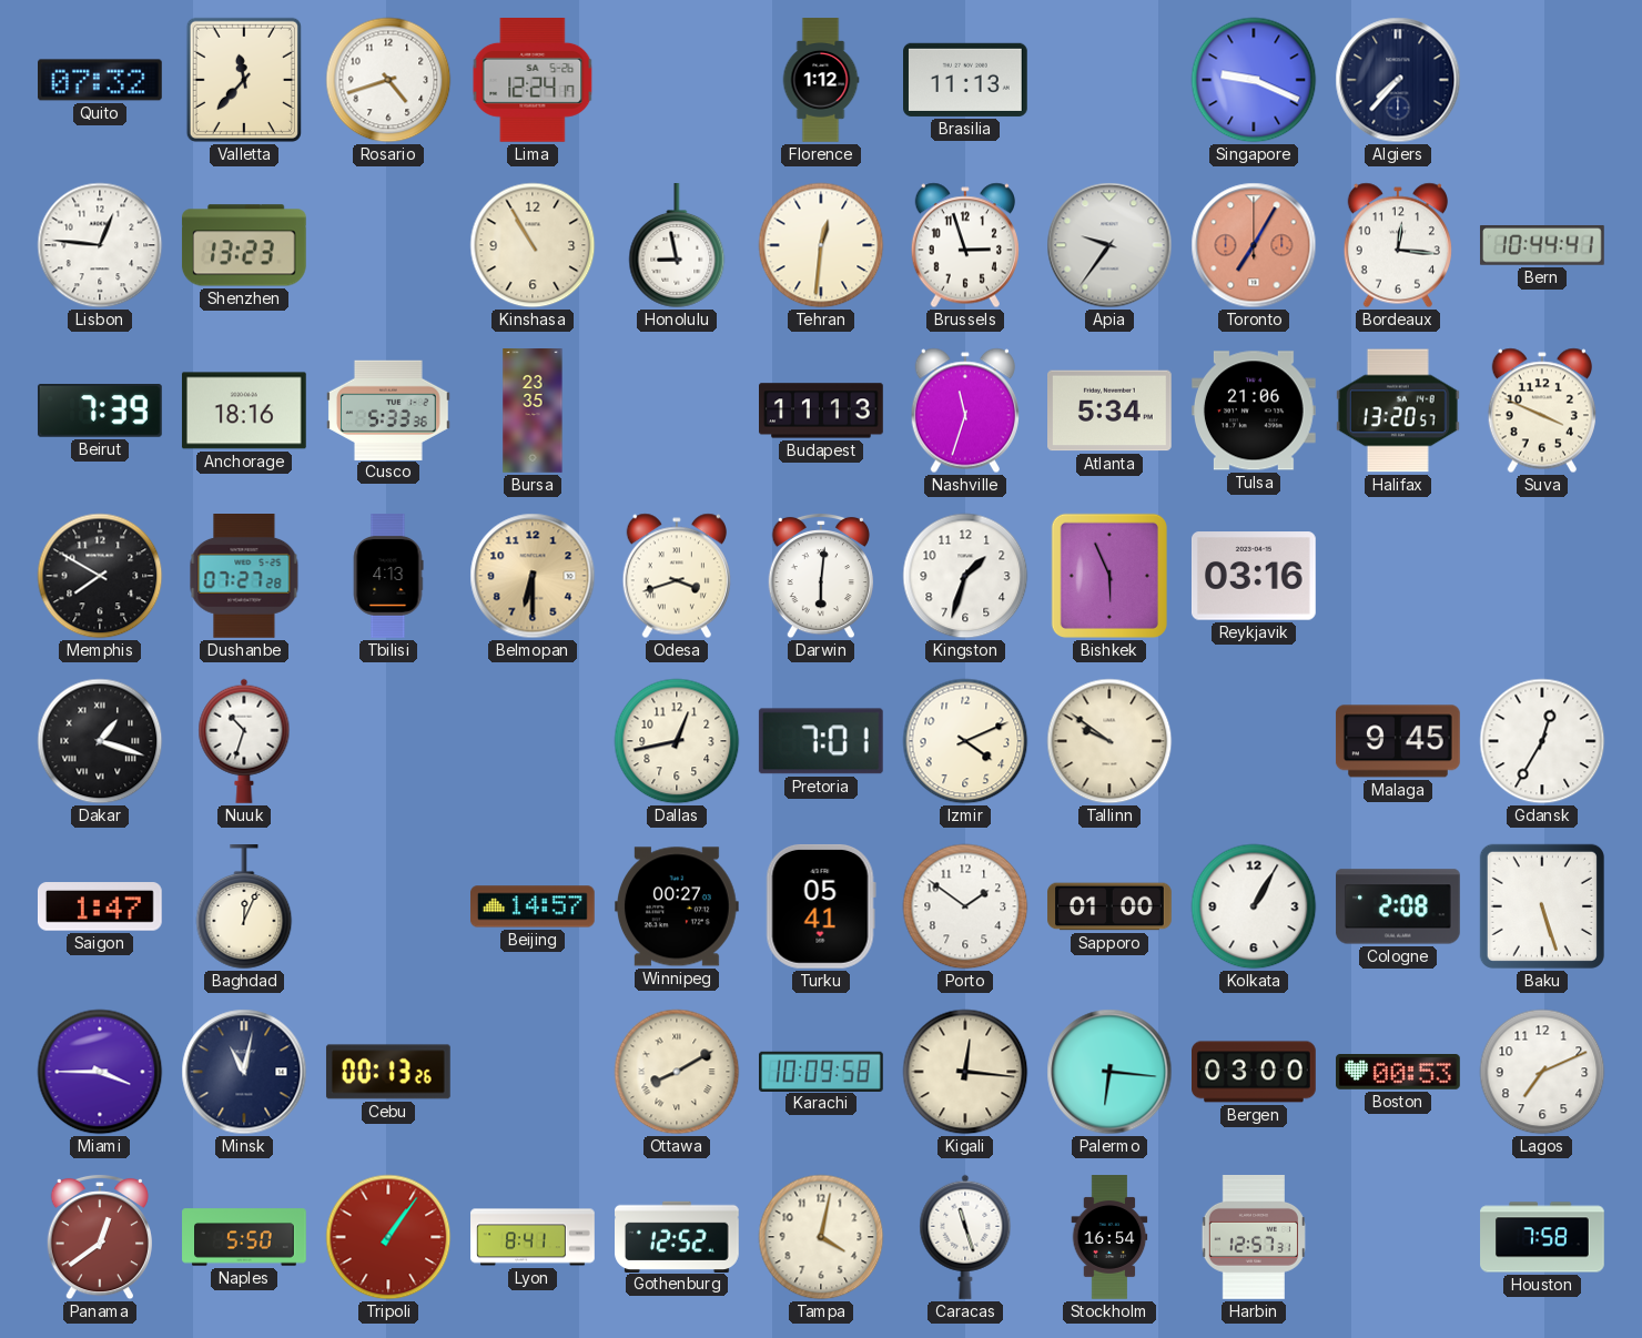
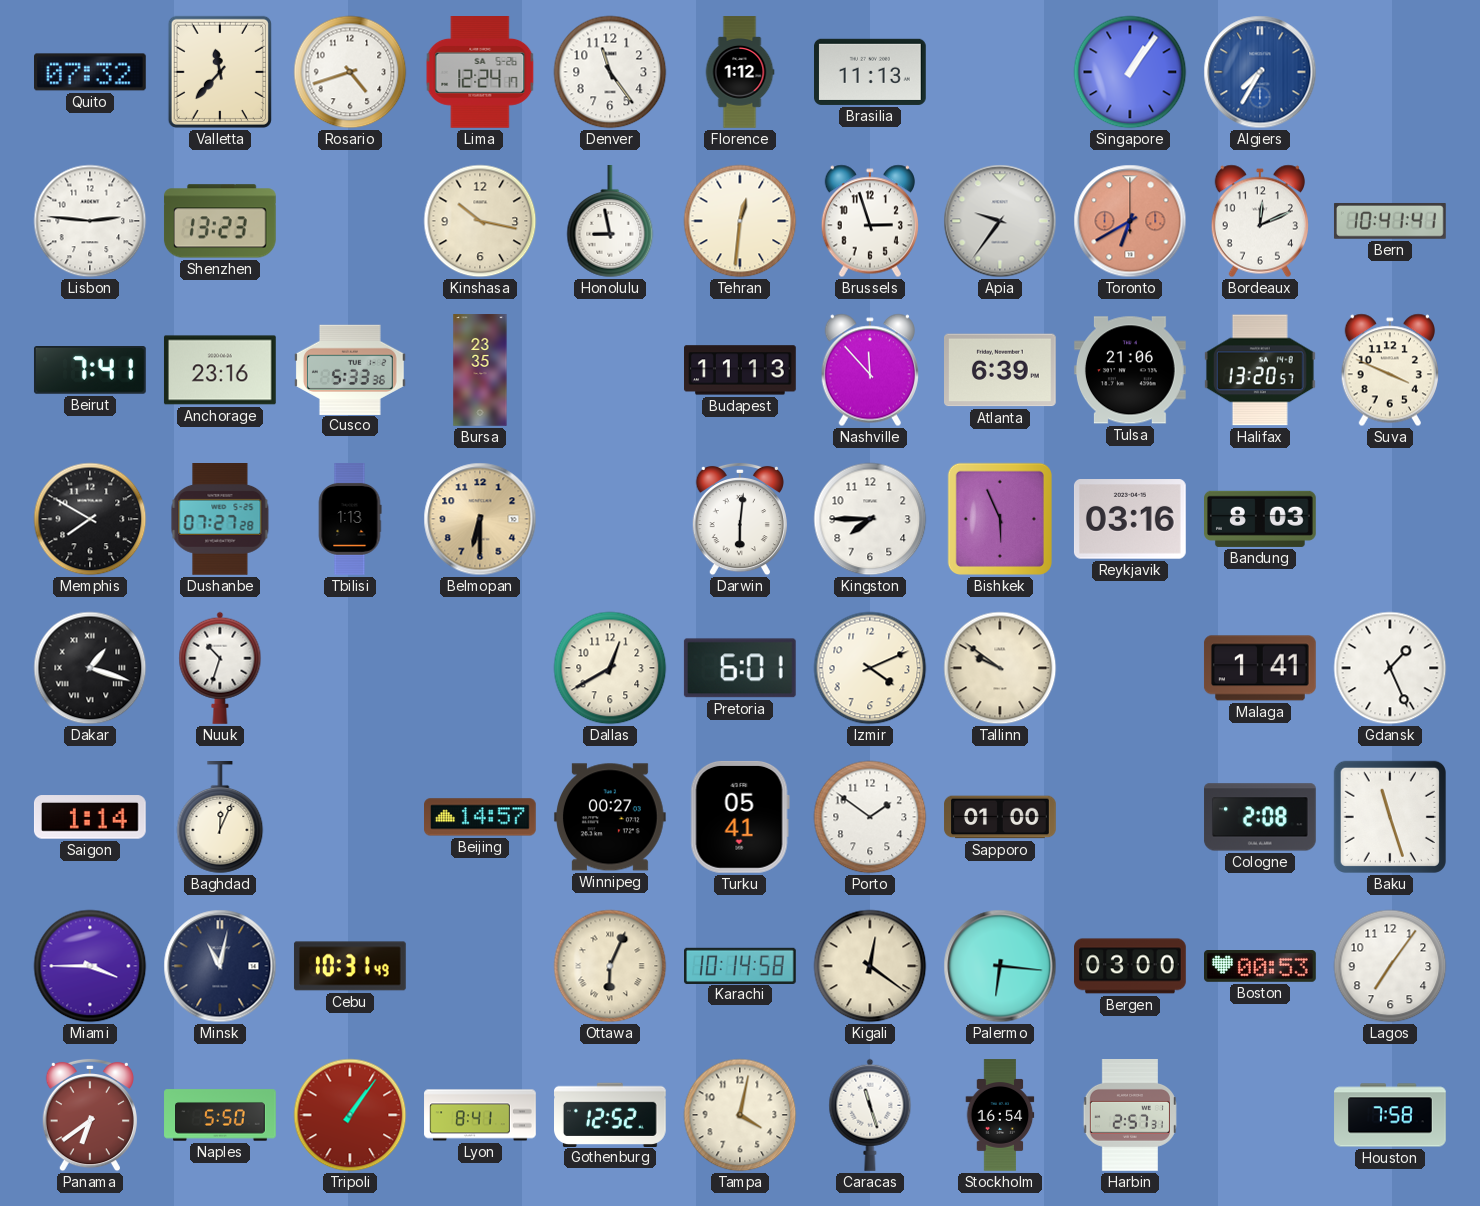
Denver: none -> 11:24 (610, 72)
Singapore: 9:19 -> 1:06 (1130, 72)
Algiers: 7:37 -> 7:35 (1260, 72)
Algiers dial: navy -> blue (1260, 72)
Lisbon: 12:46 -> 2:46 (90, 221)
Kinshasa: 10:55 -> 10:17 (480, 221)
Toronto: 7:05 -> 6:40 (1130, 221)
Bordeaux: 12:16 -> 12:11 (1260, 221)
Bern: 10:44 -> 10:41 (1390, 221)
Beirut: 7:39 -> 7:41 (90, 371)
Anchorage: 18:16 -> 23:16 (220, 370)
Nashville: 11:33 -> 11:53 (870, 370)
Atlanta: 5:34 -> 6:39 (1001, 370)
Tbilisi: 4:13 -> 1:13 (350, 519)
Odesa: 3:42 -> none (677, 576)
Kingston: 1:33 -> 7:45 (870, 519)
Bandung: none -> 8:03 (1261, 519)
Dallas: 12:43 -> 12:40 (610, 668)
Pretoria: 7:01 -> 6:01 (740, 668)
Malaga: 9:45 -> 1:41 (1260, 668)
Gdansk: 12:35 -> 1:26 (1390, 668)
Saigon: 1:47 -> 1:14 (90, 817)
Kolkata: 1:05 -> none (1254, 906)
Baku: 5:27 -> 11:27 (1390, 817)
Cebu: 00:13 -> 10:31 (350, 966)
Ottawa: 8:10 -> 6:04 (610, 966)
Karachi: 10:09 -> 10:14 (741, 965)
Kigali: 12:16 -> 12:21 (870, 966)
Lagos: 7:11 -> 7:06 (1390, 966)
Panama: 12:39 -> 6:39 (90, 1115)
Harbin: 12:57 -> 2:57 (1130, 1116)
